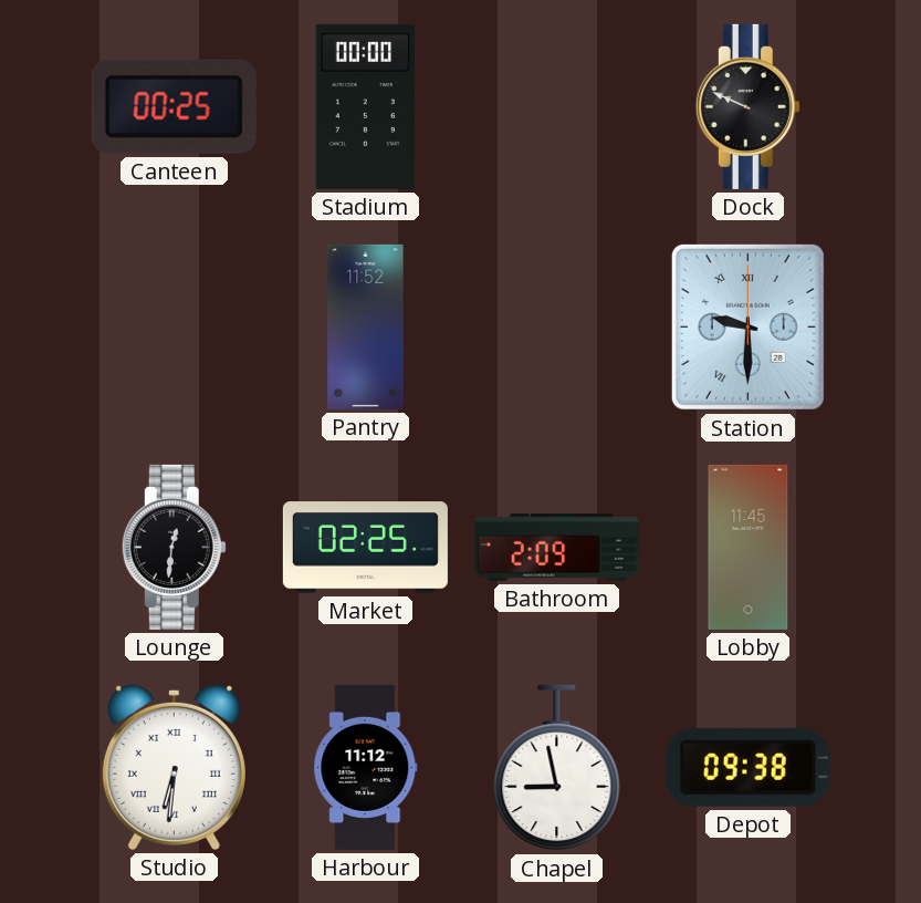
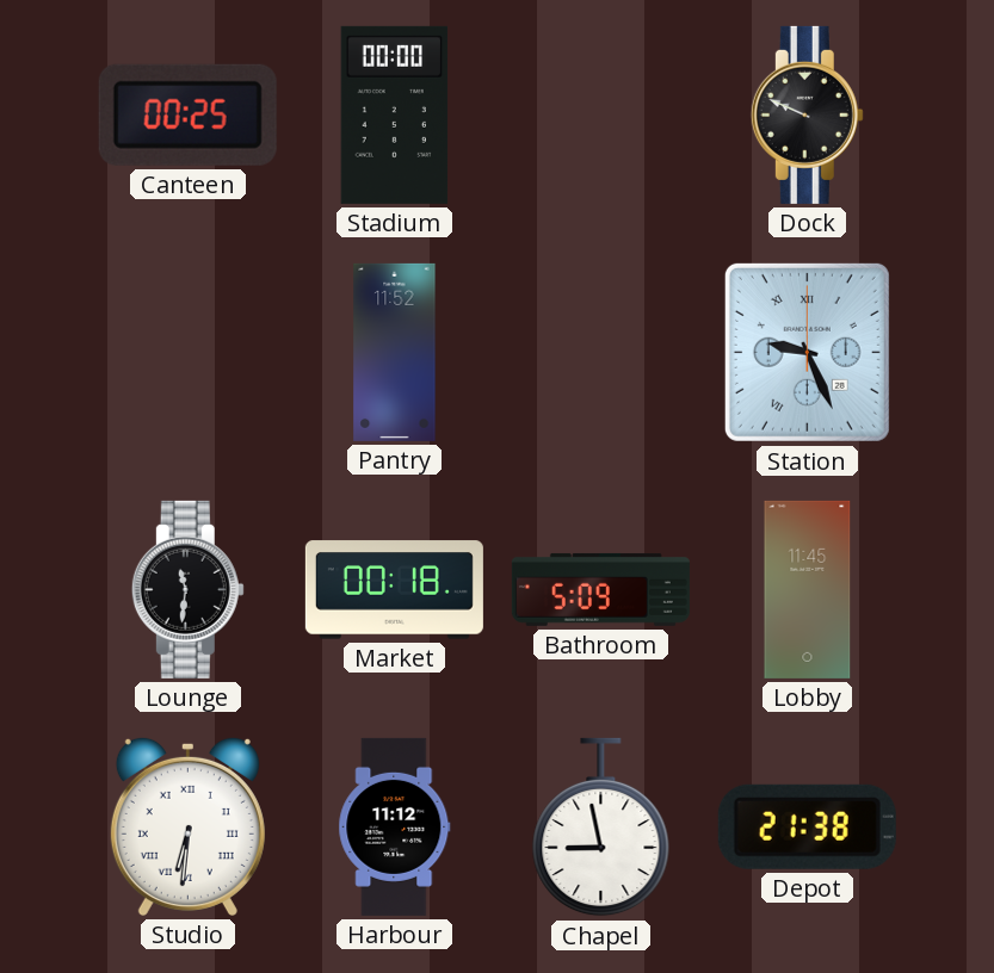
Station: 9:30 -> 9:26 (807, 352)
Lounge: 12:31 -> 11:31 (187, 589)
Market: 02:25 -> 00:18 (394, 590)
Bathroom: 2:09 -> 5:09 (600, 589)
Depot: 09:38 -> 21:38 (807, 826)
